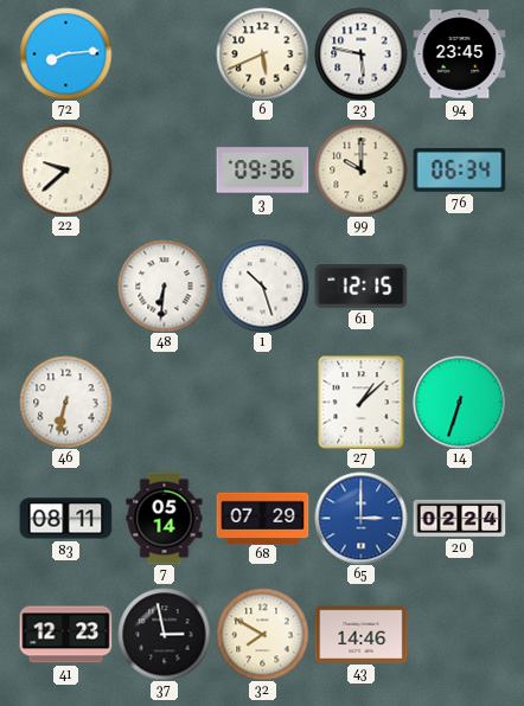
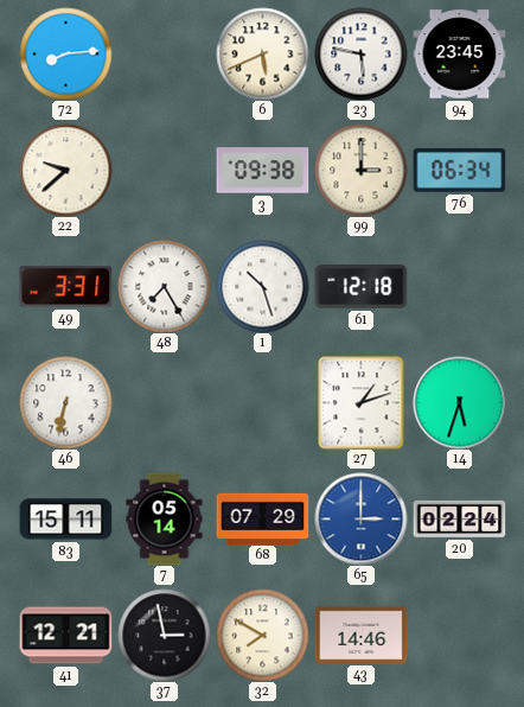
3: 09:36 -> 09:38 (262, 171)
99: 10:00 -> 3:00 (360, 170)
49: none -> 3:31 (65, 287)
48: 6:31 -> 7:25 (164, 286)
61: 12:15 -> 12:18 (360, 287)
27: 1:08 -> 1:12 (362, 402)
14: 6:33 -> 5:33 (459, 402)
83: 08:11 -> 15:11 (65, 520)
41: 12:23 -> 12:21 (65, 636)
